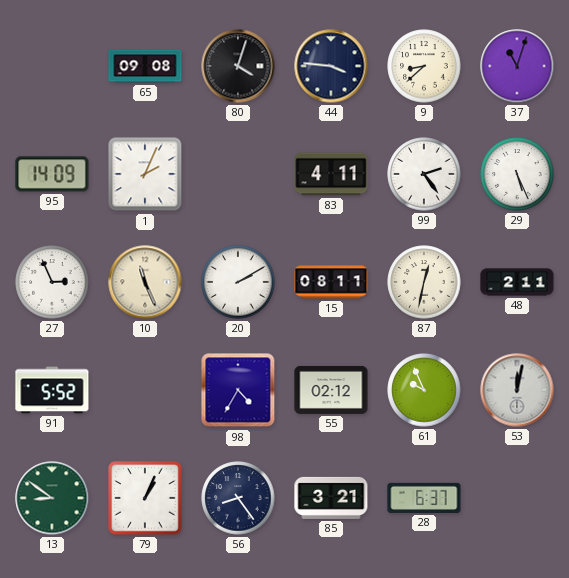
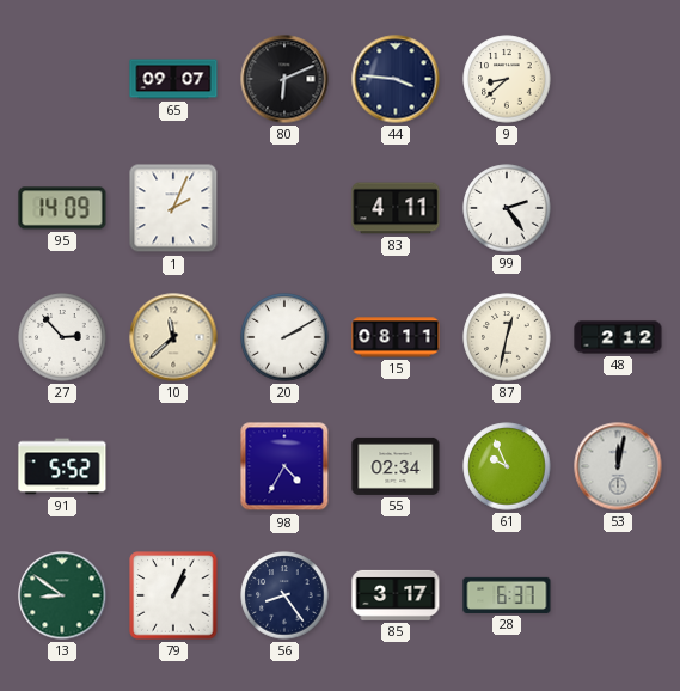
65: 09:08 -> 09:07 (173, 79)
80: 4:03 -> 6:11 (284, 79)
37: 11:03 -> none (517, 66)
29: 5:26 -> none (517, 174)
27: 2:56 -> 2:53 (62, 337)
10: 11:26 -> 11:38 (173, 337)
48: 2:11 -> 2:12 (618, 337)
55: 02:12 -> 02:34 (396, 466)
85: 3:21 -> 3:17 (396, 595)
